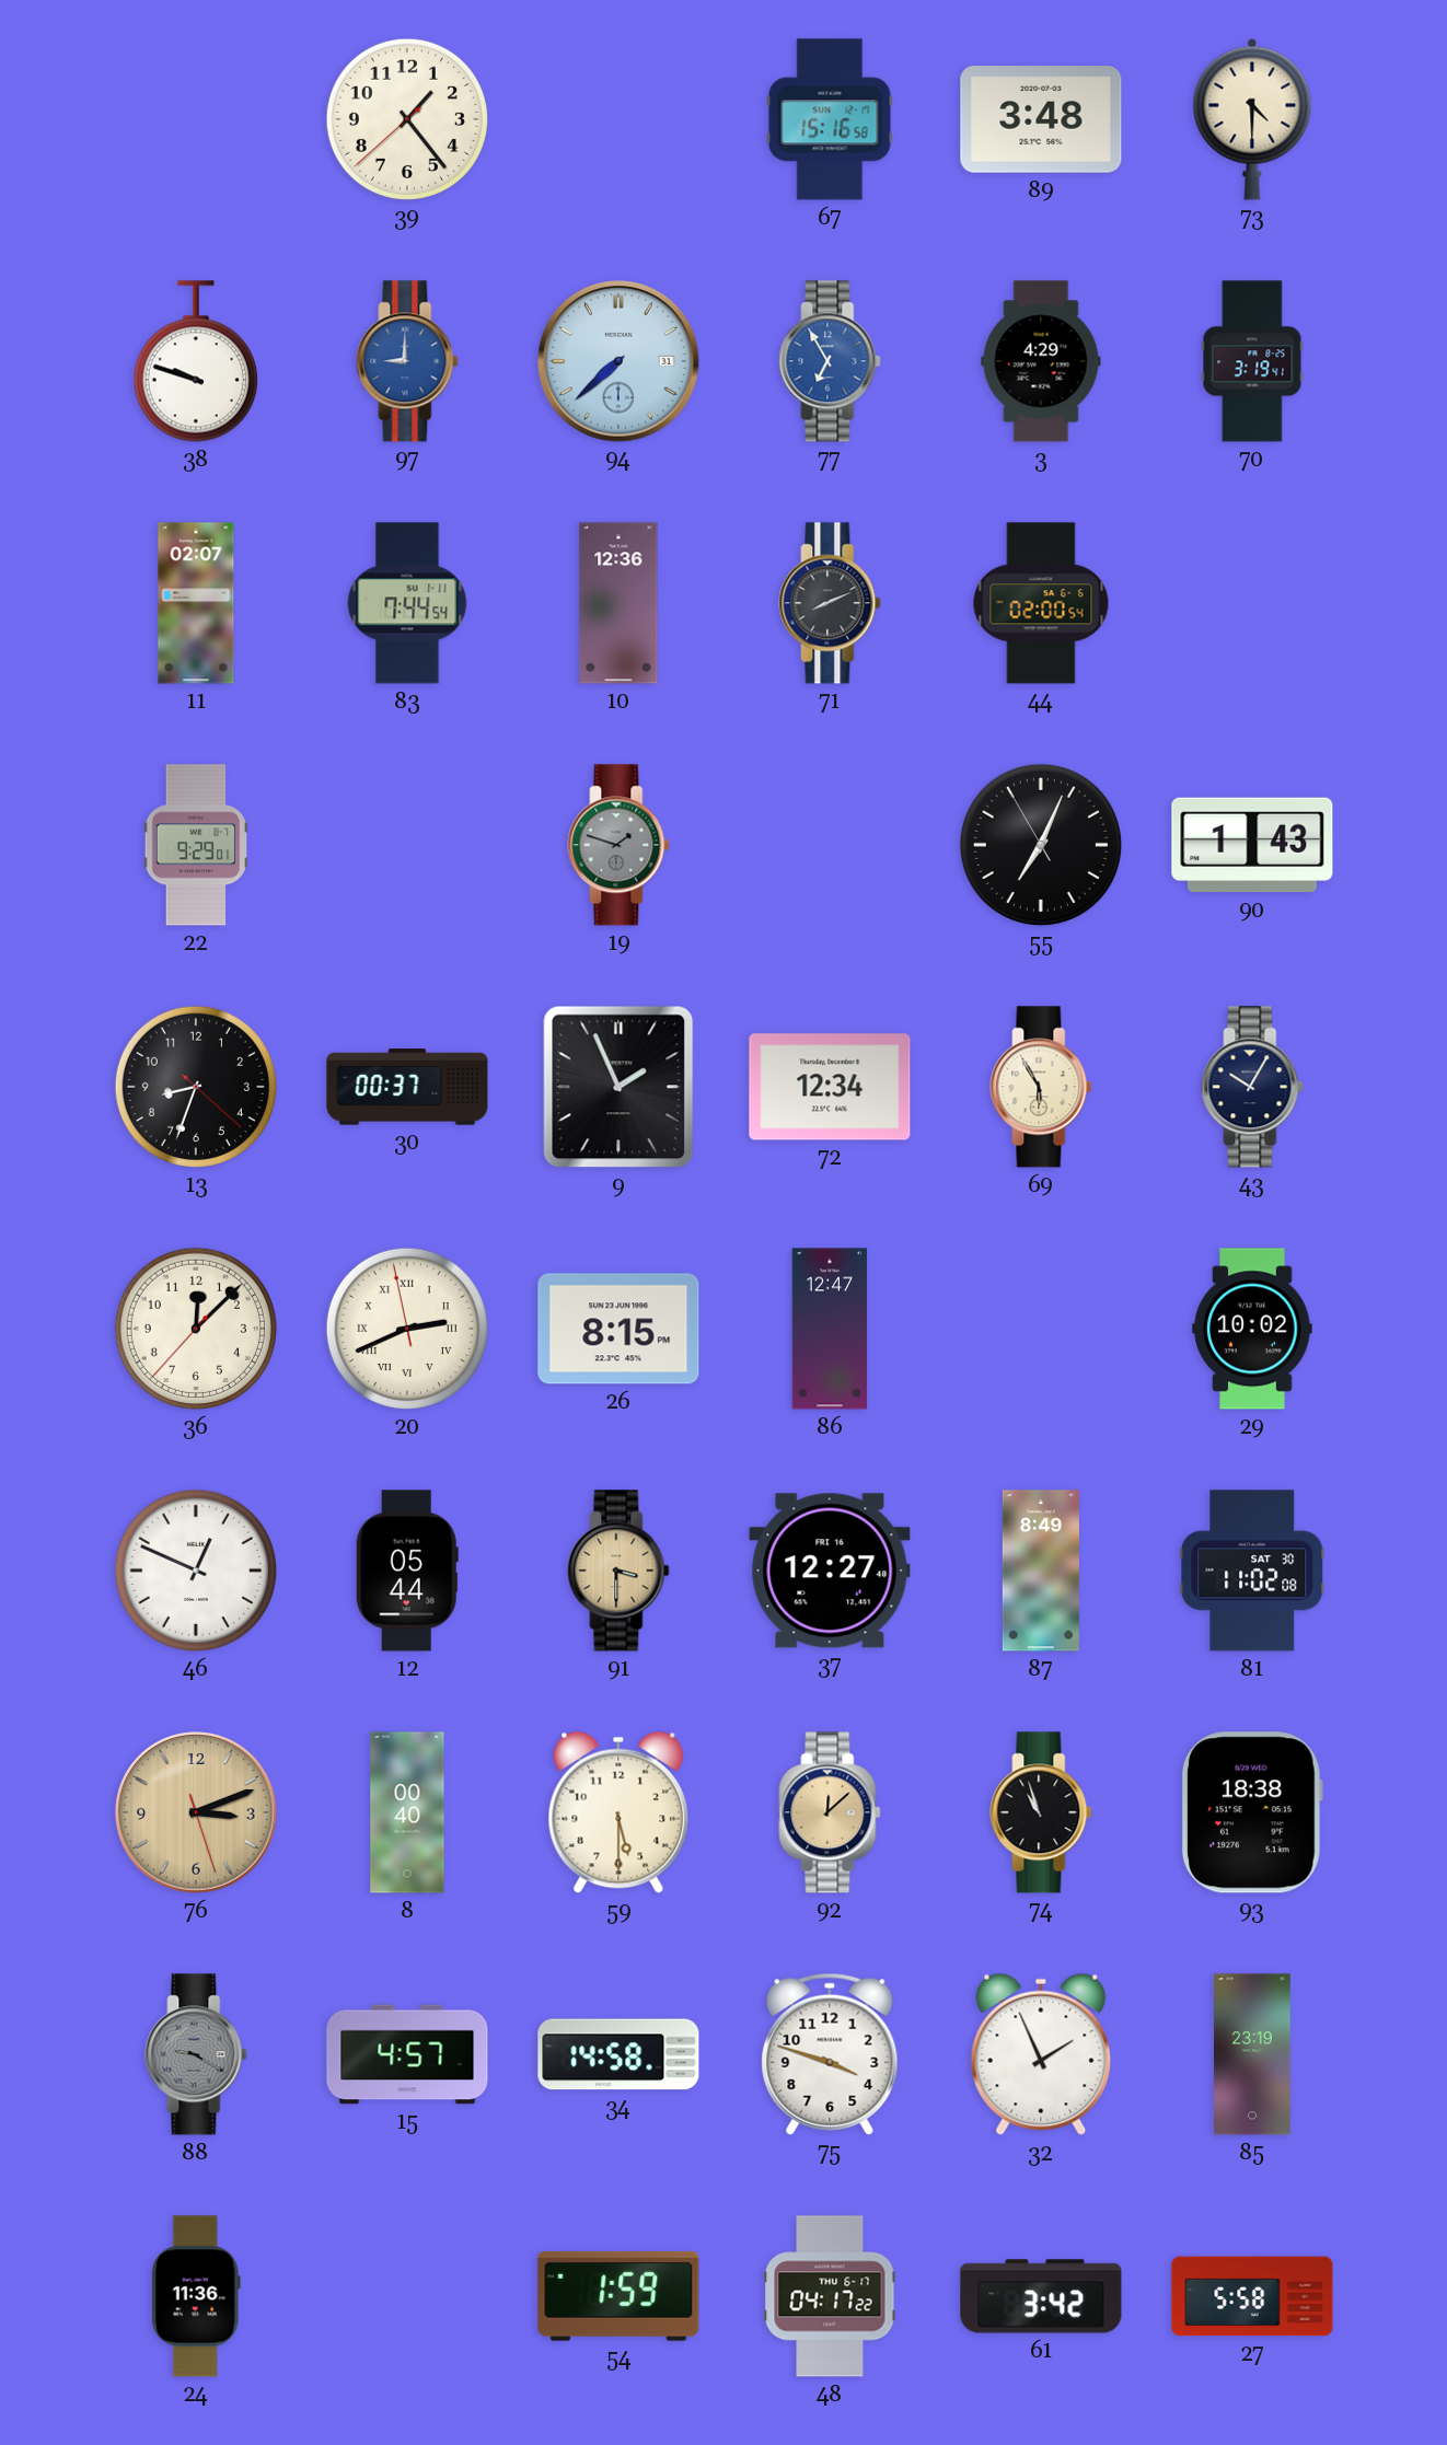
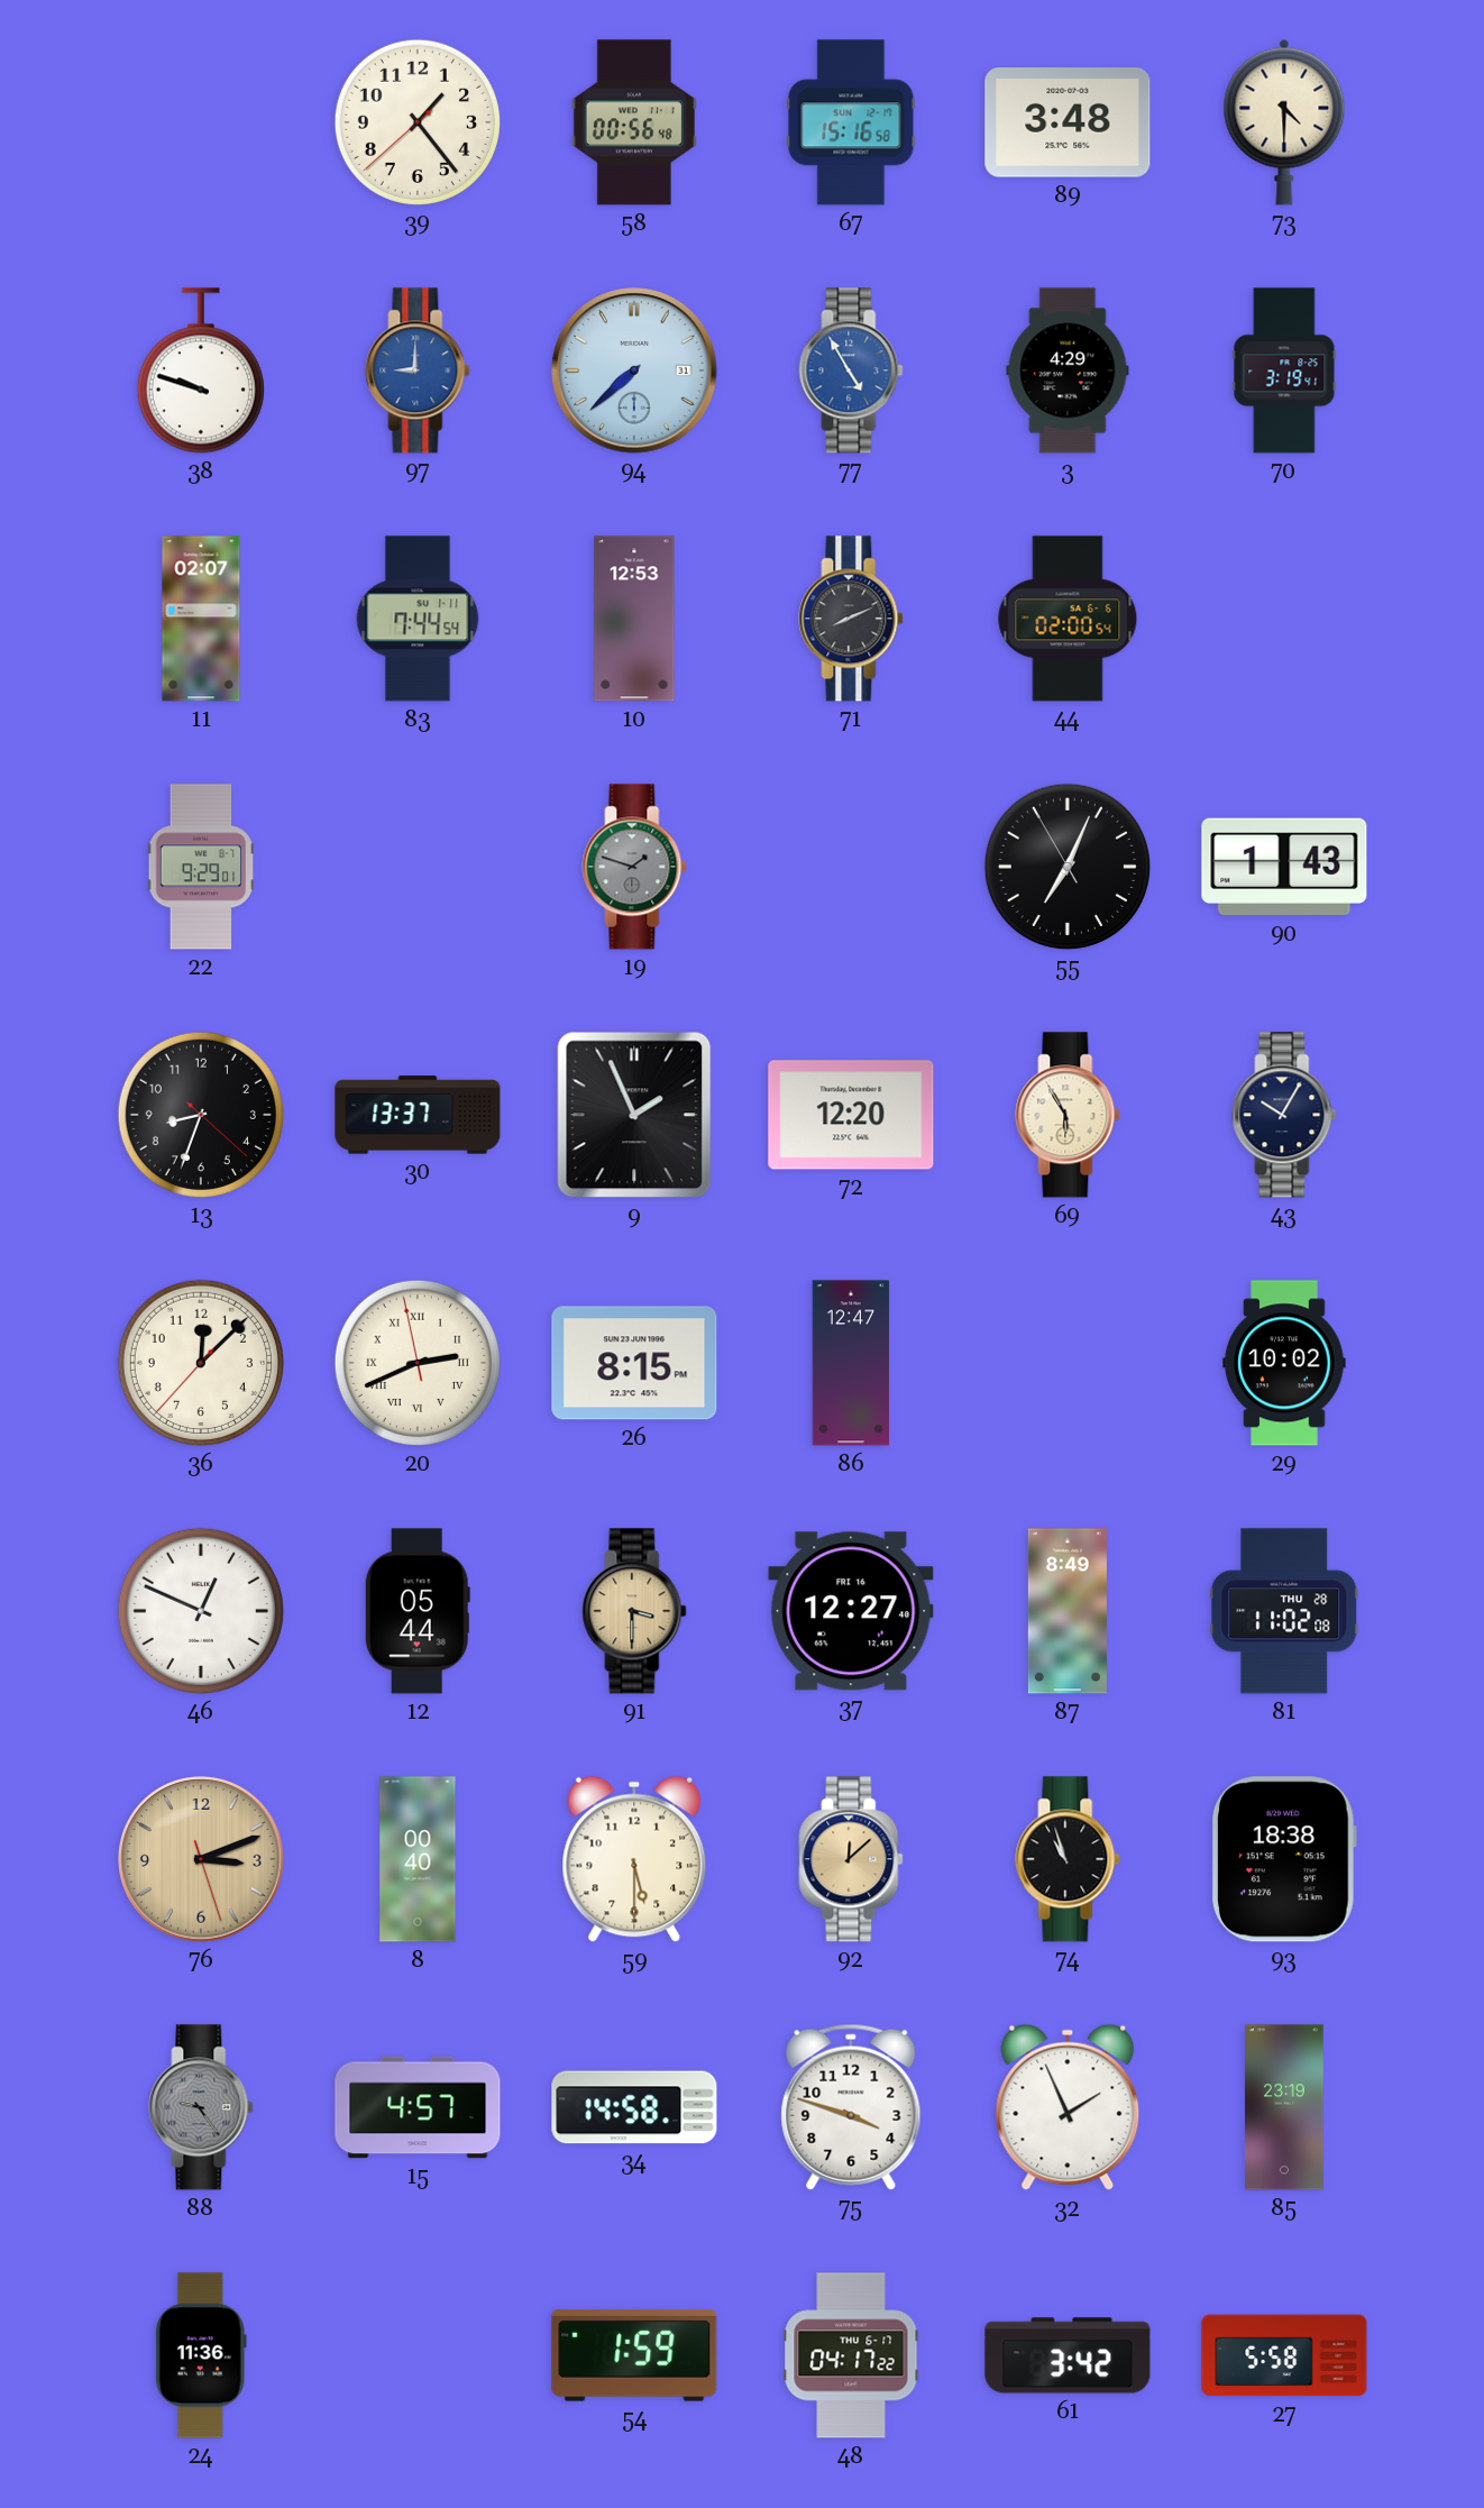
58: none -> 00:56 (634, 122)
77: 6:55 -> 4:55 (851, 370)
10: 12:36 -> 12:53 (634, 619)
30: 00:37 -> 13:37 (418, 1115)
72: 12:34 -> 12:20 (851, 1115)
81 date: SAT 30 -> THU 28 (1284, 1611)
88: 9:20 -> 9:24 (201, 2107)
